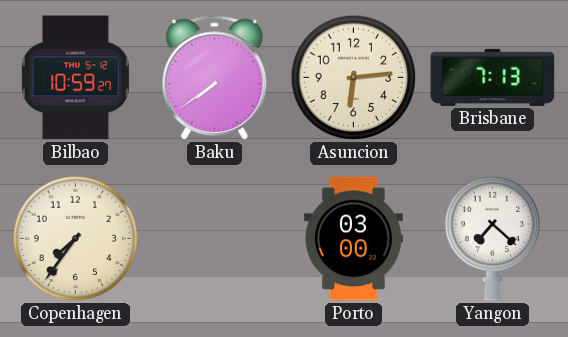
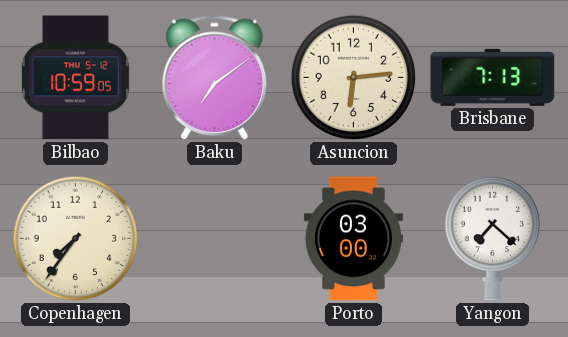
Bilbao: 10:59:27 -> 10:59:05 (75, 78)
Baku: 7:39 -> 7:09 (215, 78)
